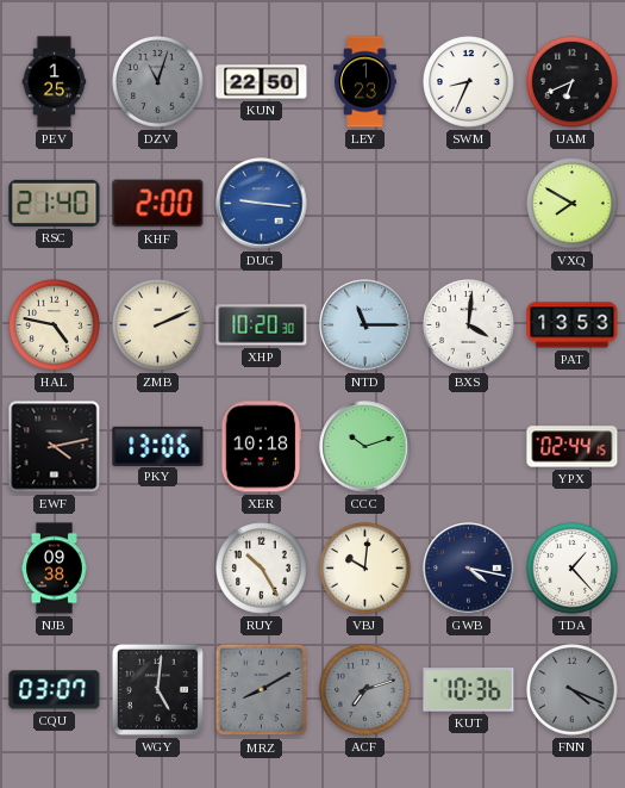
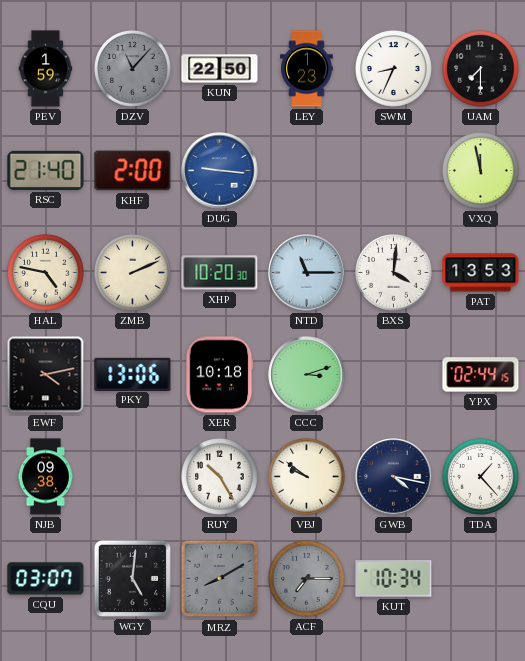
PEV: 1:25 -> 1:59 (46, 69)
DZV: 11:03 -> 11:07 (133, 69)
UAM: 6:41 -> 7:30 (481, 69)
VXQ: 7:50 -> 11:58 (481, 171)
CCC: 10:12 -> 3:12 (307, 375)
VBJ: 10:01 -> 9:51 (307, 477)
ACF: 7:12 -> 7:15 (307, 579)
KUT: 10:36 -> 10:34 (394, 579)
FNN: 4:19 -> none (573, 690)
